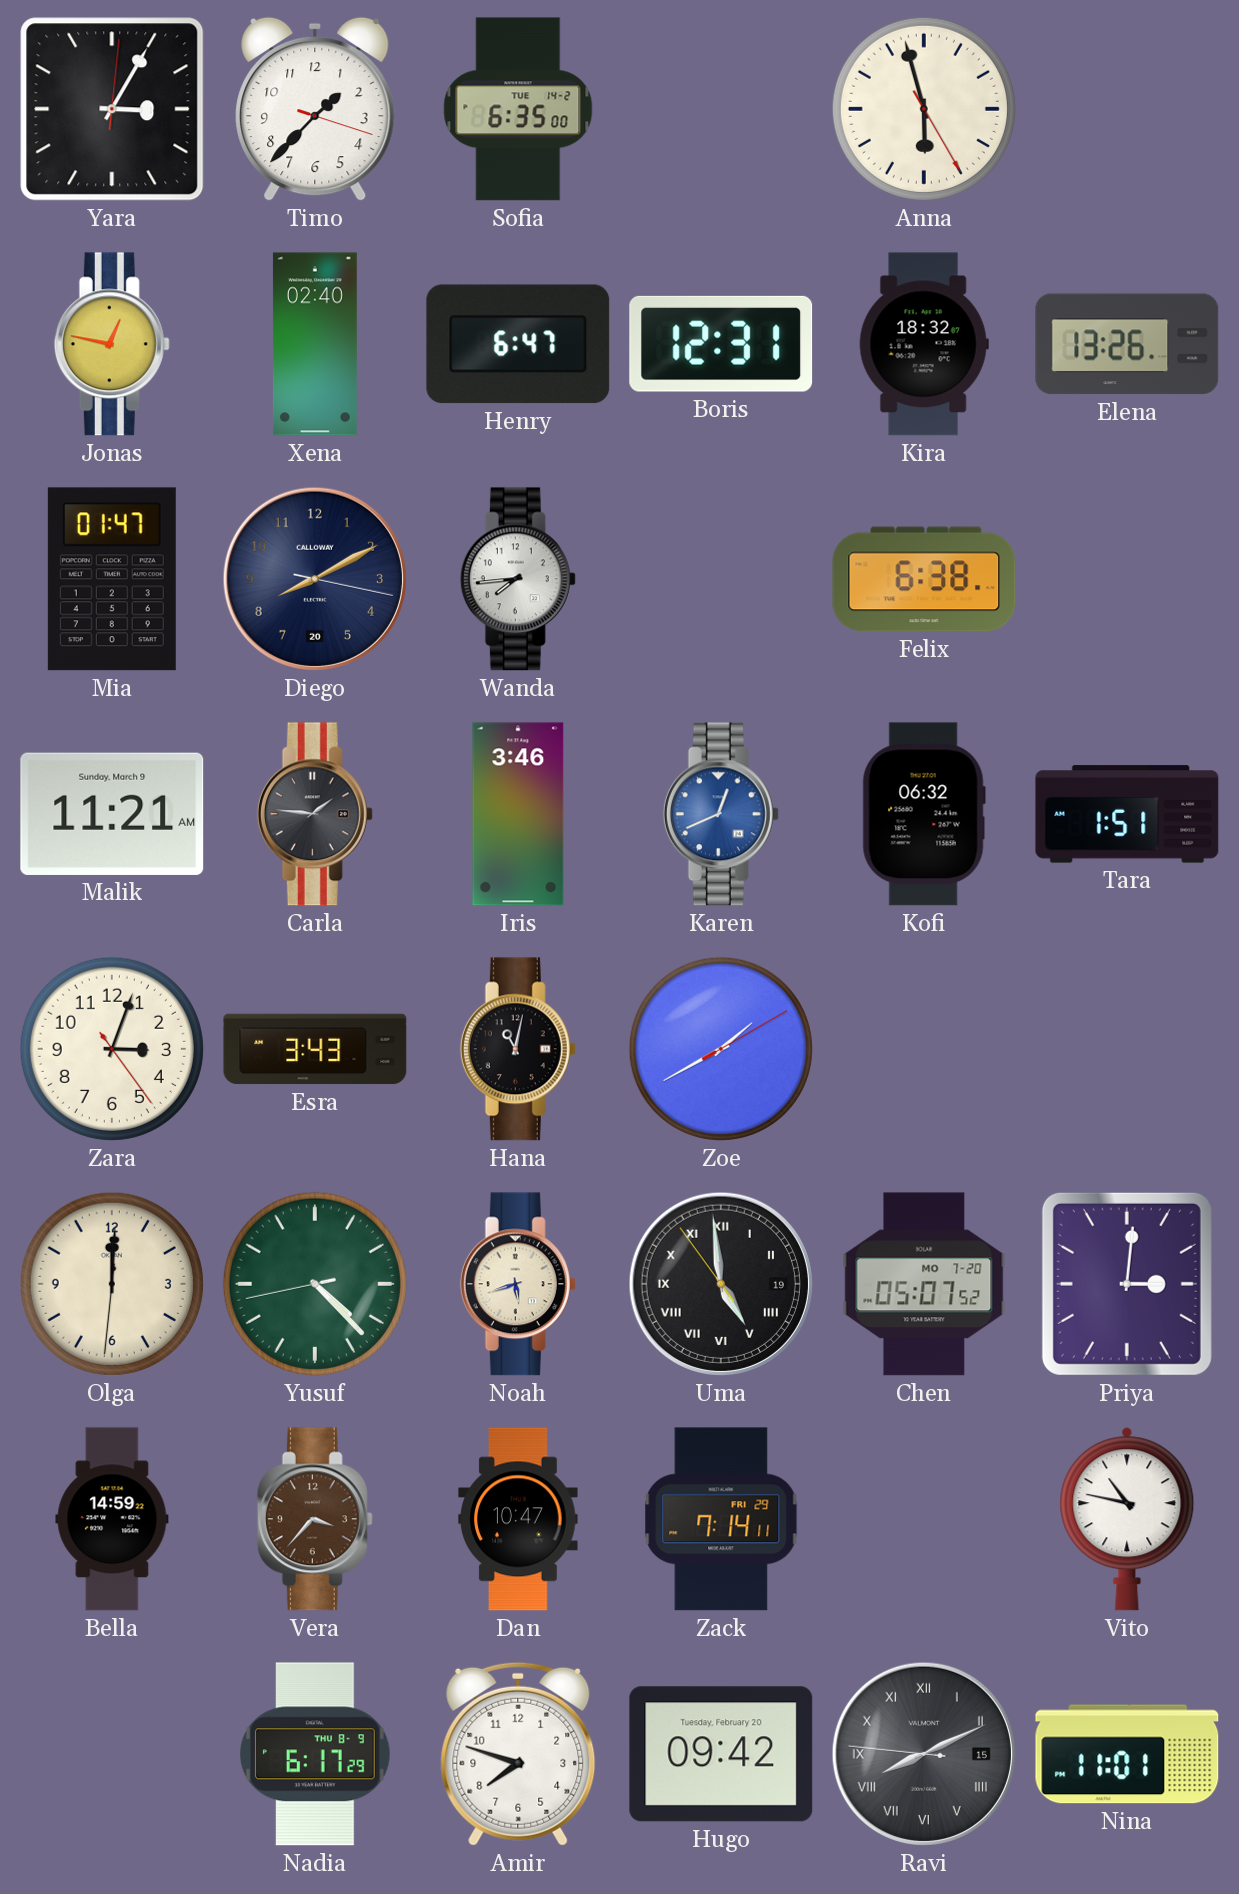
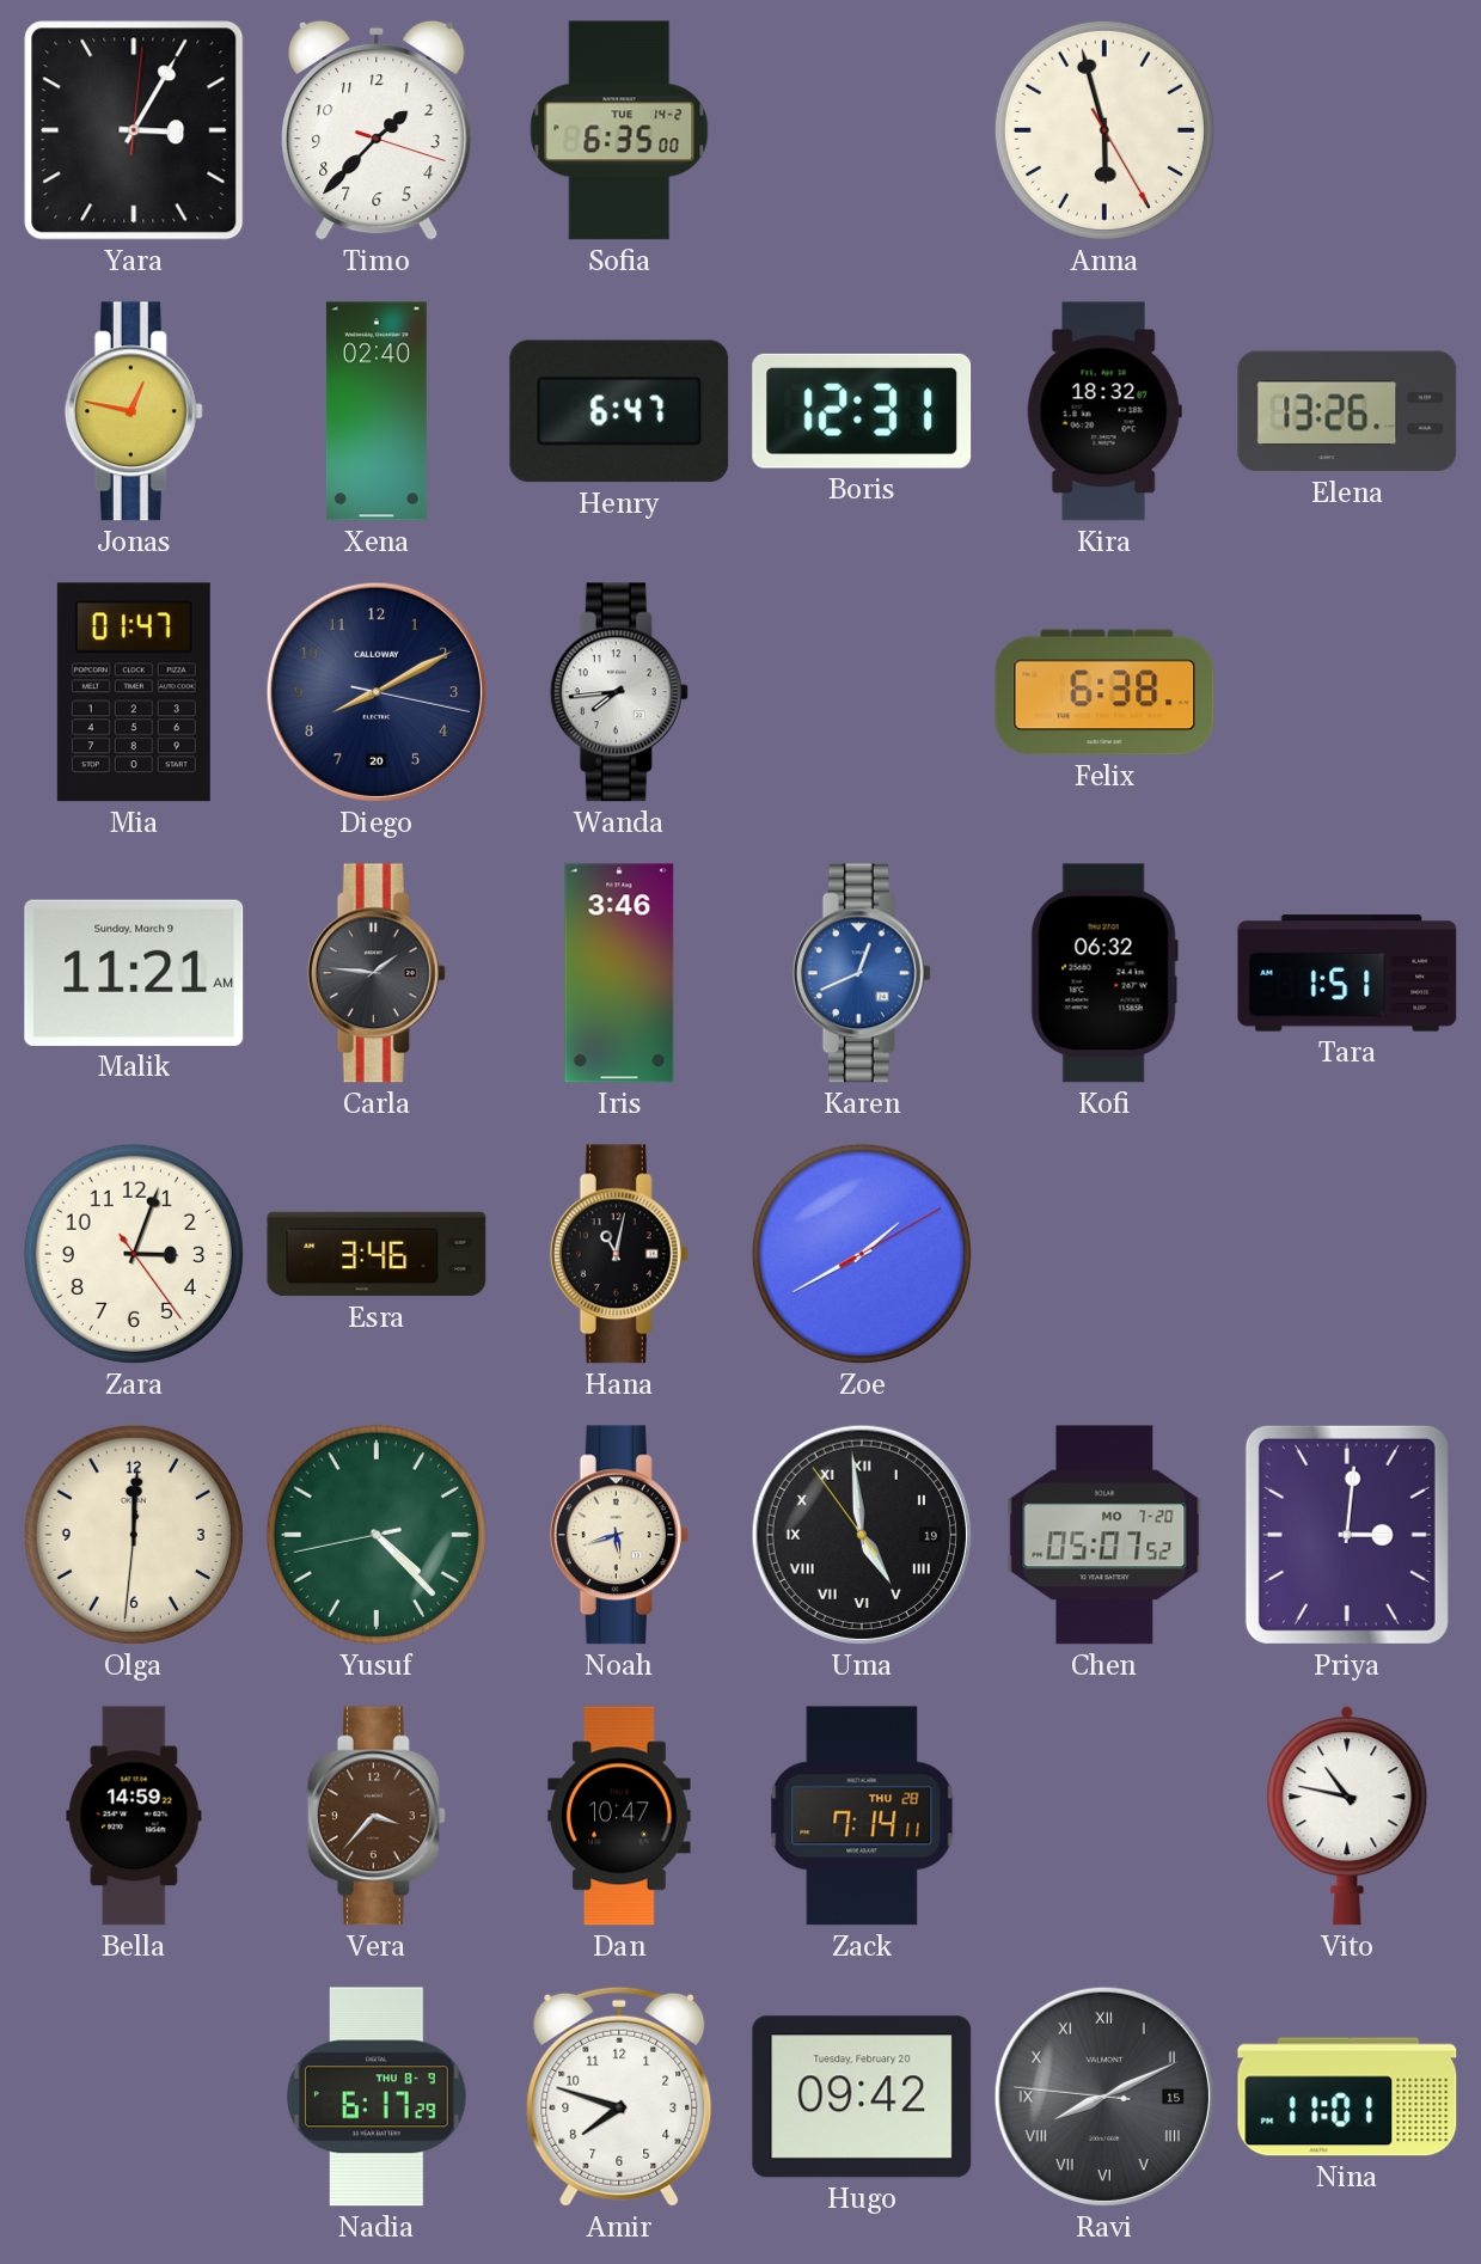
Esra: 3:43 -> 3:46 (377, 1254)
Zack date: FRI 29 -> THU 28 (862, 1816)
